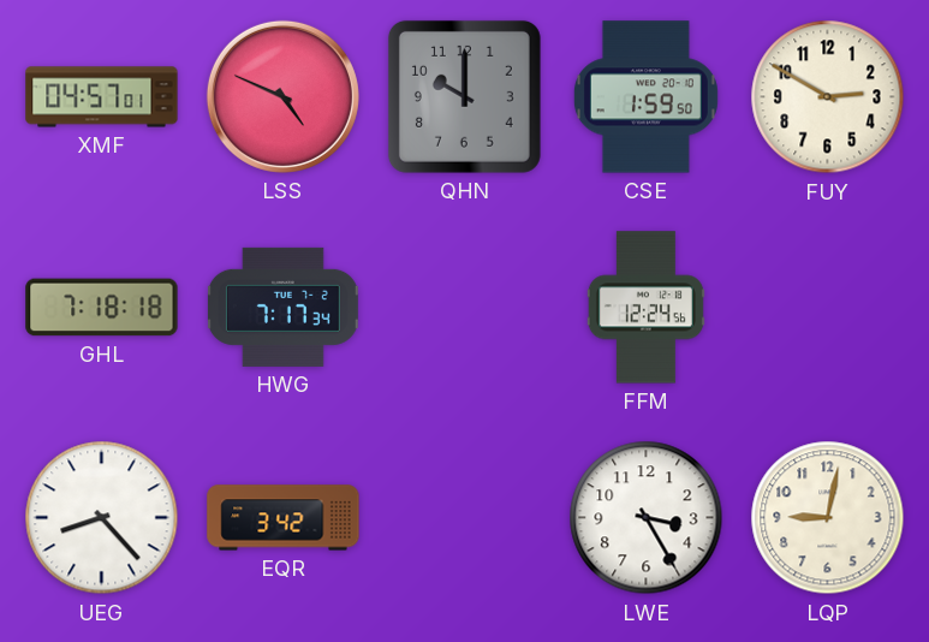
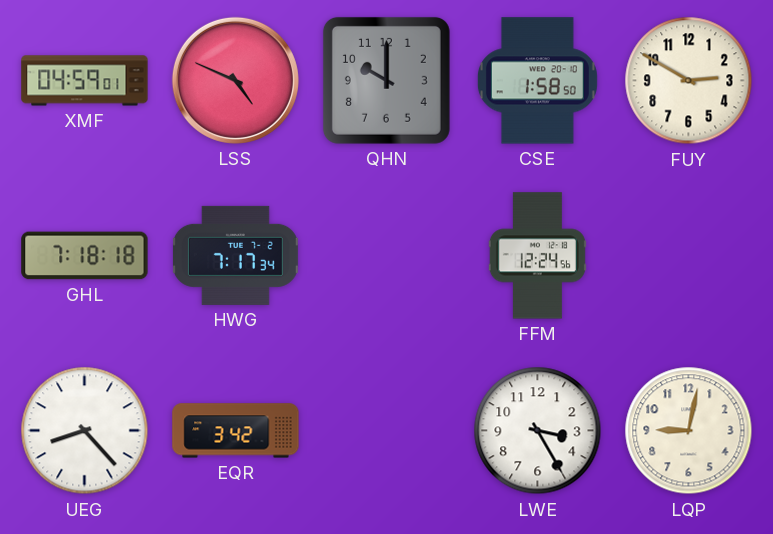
XMF: 04:57 -> 04:59 (85, 81)
CSE: 1:59 -> 1:58 (537, 81)
